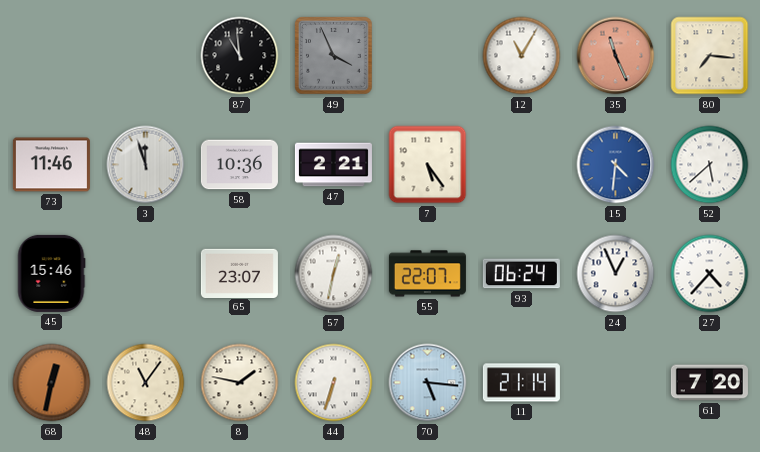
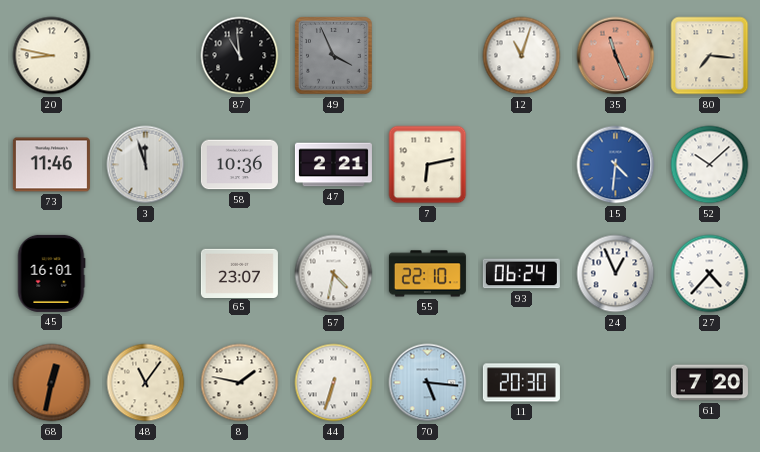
20: none -> 8:47 (52, 56)
12: 11:05 -> 11:03 (522, 56)
7: 5:24 -> 6:13 (428, 165)
52: 5:38 -> 10:08 (710, 165)
45: 15:46 -> 16:01 (51, 273)
57: 12:32 -> 4:32 (334, 274)
55: 22:07 -> 22:10 (427, 274)
11: 21:14 -> 20:30 (521, 383)
